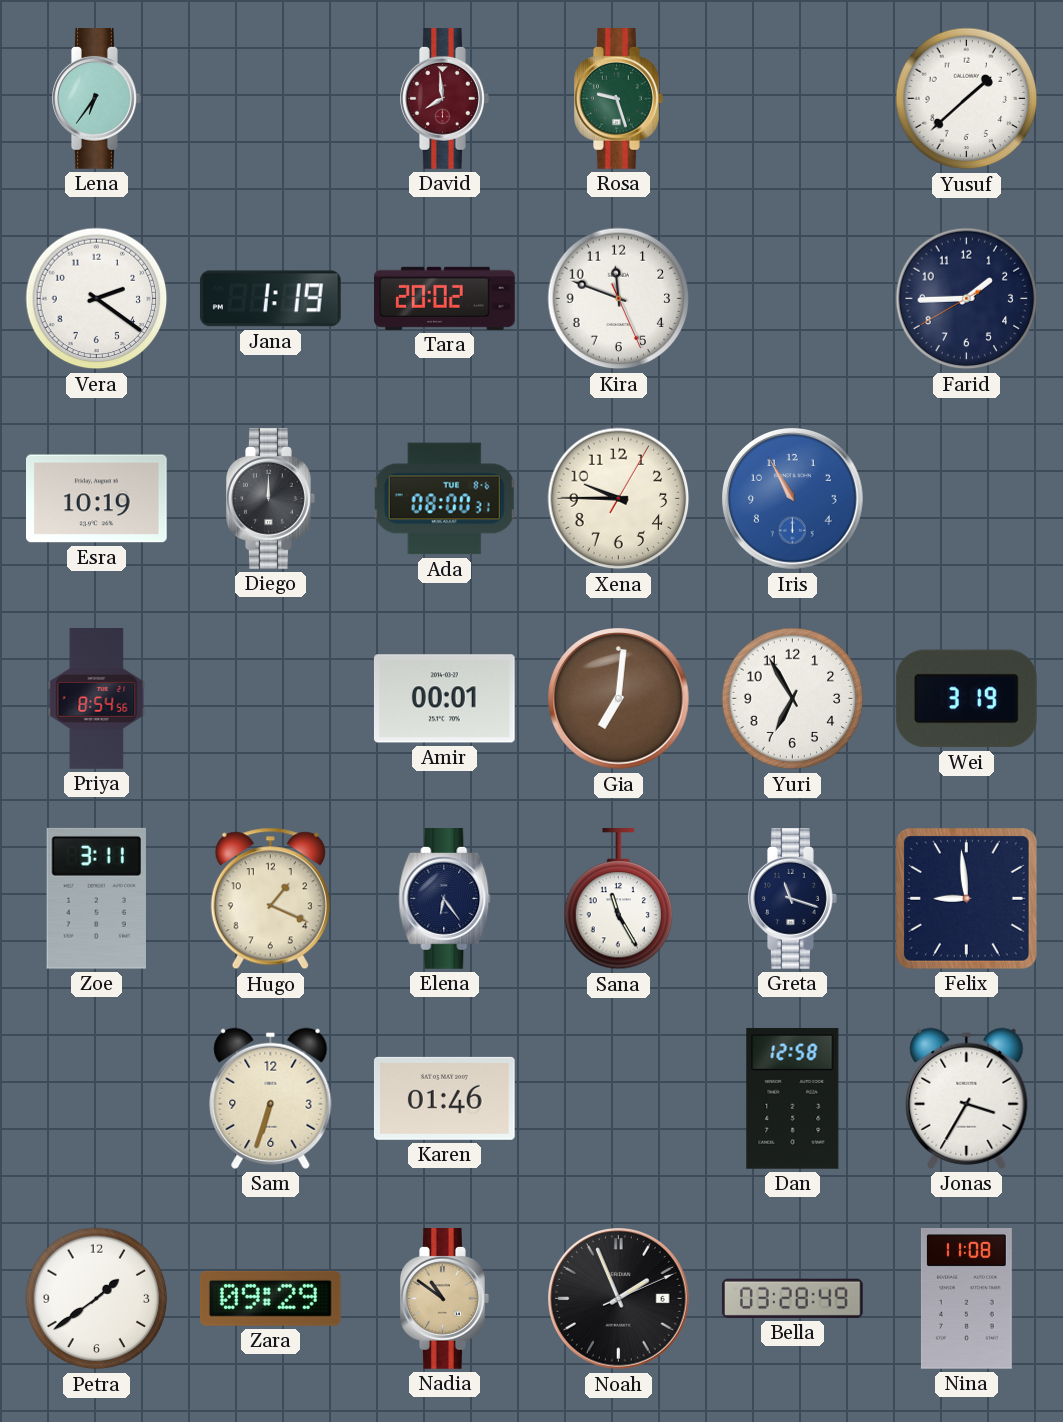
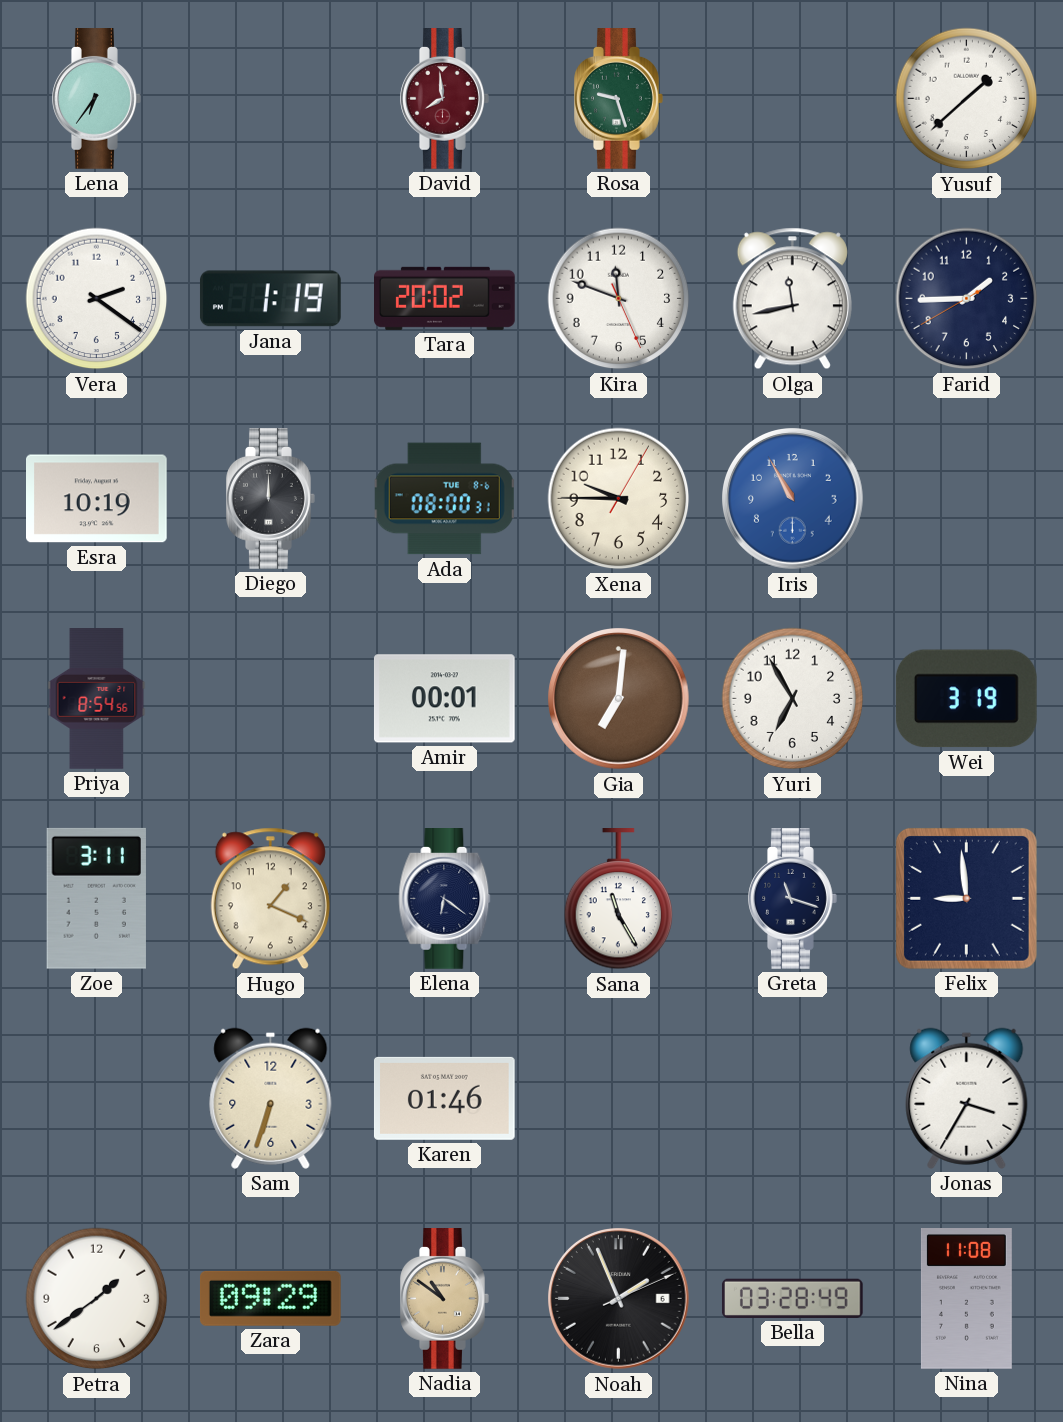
Olga: none -> 11:43 (792, 299)
Elena: 6:24 -> 6:21 (445, 899)
Dan: 12:58 -> none (793, 1098)
